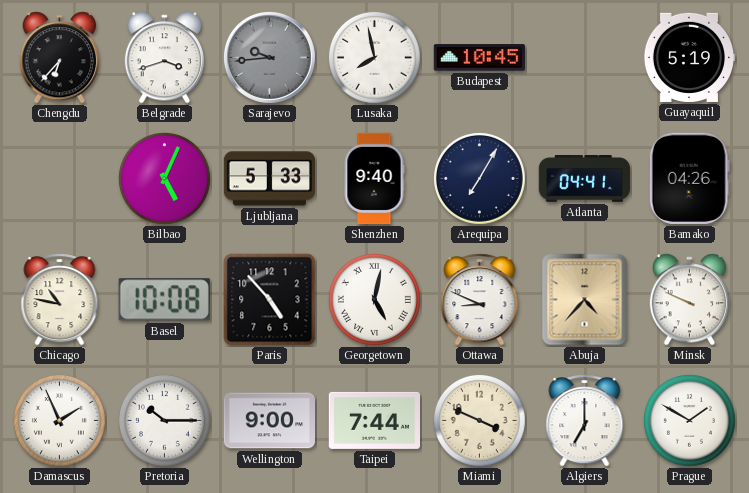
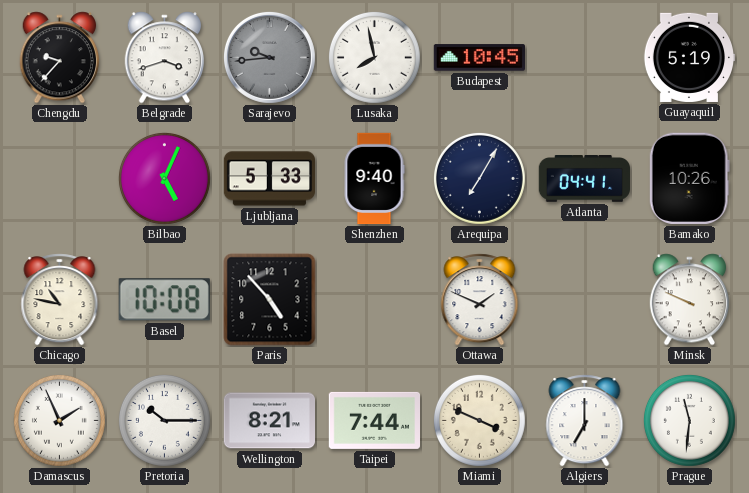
Chengdu: 6:37 -> 9:37 (60, 58)
Bamako: 04:26 -> 10:26 (689, 178)
Georgetown: 5:02 -> none (374, 299)
Ottawa: 8:49 -> 1:49 (480, 300)
Abuja: 4:37 -> none (585, 300)
Wellington: 9:00 -> 8:21 (269, 421)
Prague: 1:50 -> 11:31 (689, 420)
